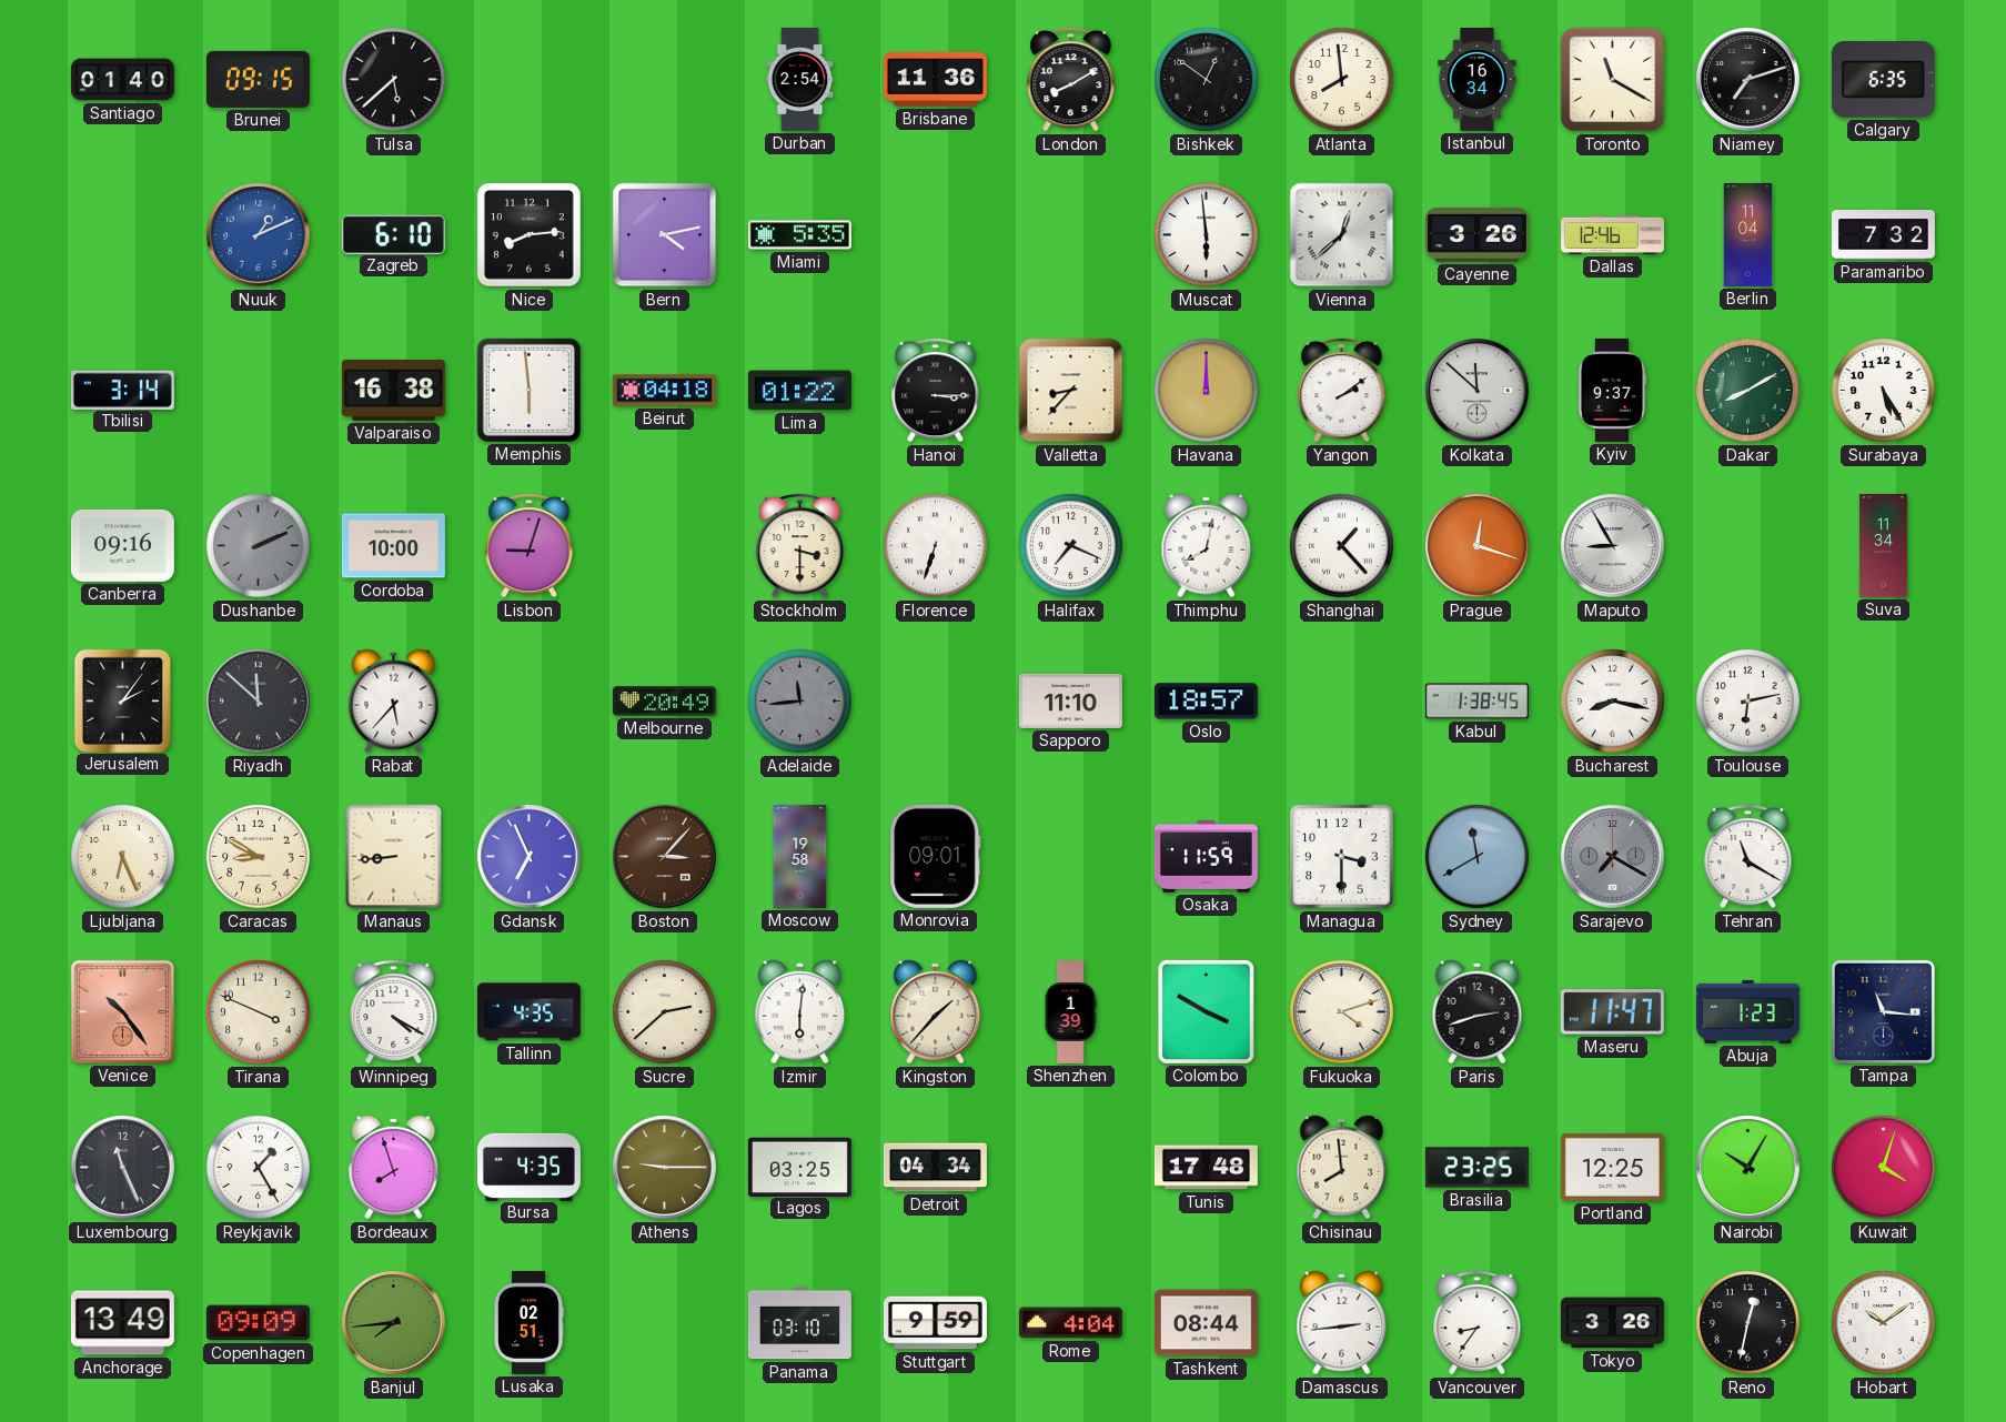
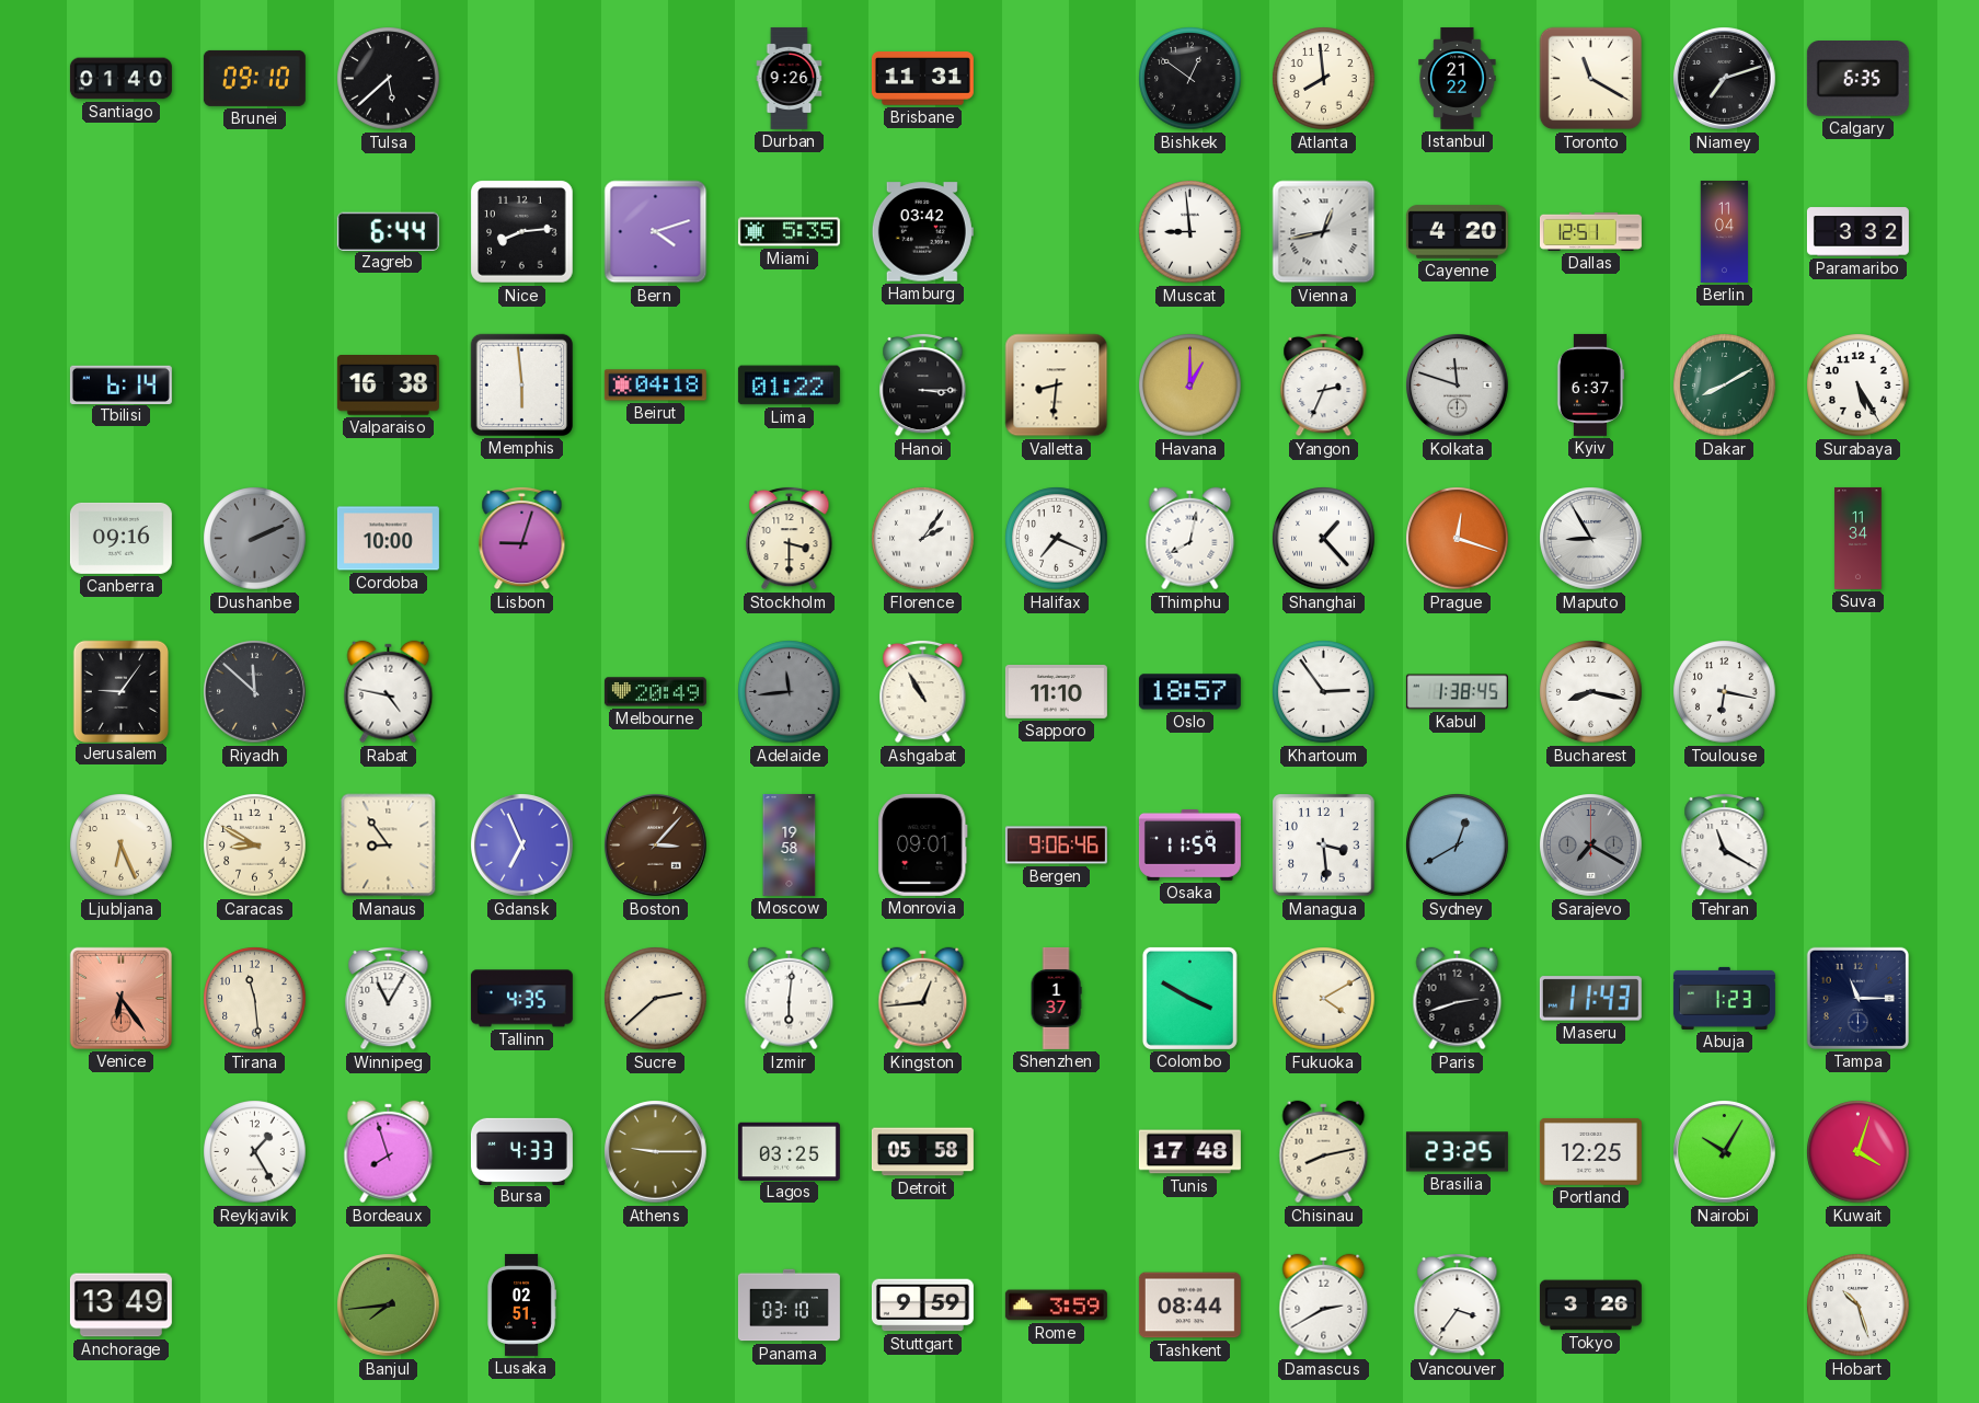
Brunei: 09:15 -> 09:10 (254, 78)
Durban: 2:54 -> 9:26 (790, 78)
Brisbane: 11:36 -> 11:31 (922, 79)
London: 8:10 -> none (1071, 79)
Istanbul: 16:34 -> 21:22 (1458, 78)
Nuuk: 1:11 -> none (259, 235)
Zagreb: 6:10 -> 6:44 (388, 231)
Bern: 4:13 -> 4:12 (656, 232)
Hamburg: none -> 03:42 (922, 232)
Muscat: 5:59 -> 8:59 (1190, 232)
Vienna: 12:38 -> 12:43 (1324, 232)
Cayenne: 3:26 -> 4:20 (1457, 232)
Dallas: 12:46 -> 12:51 (1590, 231)
Paramaribo: 7:32 -> 3:32 (1857, 232)
Tbilisi: 3:14 -> 6:14 (120, 384)
Valletta: 8:37 -> 8:31 (1057, 386)
Havana: 12:00 -> 1:00 (1190, 386)
Yangon: 2:09 -> 2:34 (1324, 384)
Kolkata: 11:52 -> 11:48 (1458, 386)
Kyiv: 9:37 -> 6:37 (1589, 384)
Florence: 6:33 -> 2:06 (923, 539)
Jerusalem: 2:06 -> 9:06 (120, 691)
Rabat: 5:37 -> 4:47 (389, 692)
Ashgabat: none -> 10:55 (923, 691)
Khartoum: none -> 2:54 (1324, 692)
Toulouse: 6:13 -> 6:17 (1725, 692)
Manaus: 8:44 -> 8:54 (389, 846)
Bergen: none -> 9:06 (1056, 846)
Managua: 3:30 -> 3:29 (1324, 846)
Sydney: 11:40 -> 12:40 (1458, 846)
Venice: 10:24 -> 6:24 (120, 998)
Tirana: 3:49 -> 11:29 (255, 999)
Winnipeg: 4:20 -> 11:05 (389, 998)
Kingston: 1:37 -> 12:44 (923, 999)
Shenzhen: 1:39 -> 1:37 (1056, 998)
Fukuoka: 4:12 -> 4:10 (1324, 999)
Maseru: 11:47 -> 11:43 (1590, 999)
Tampa: 11:16 -> 11:15 (1857, 998)
Luxembourg: 11:26 -> none (123, 1168)
Bursa: 4:35 -> 4:33 (521, 1151)
Detroit: 04:34 -> 05:58 (922, 1152)
Chisinau: 7:59 -> 8:13 (1324, 1152)
Copenhagen: 09:09 -> none (258, 1323)
Rome: 4:04 -> 3:59 (1056, 1306)
Damascus: 2:44 -> 2:40 (1324, 1306)
Vancouver: 8:36 -> 3:36 (1458, 1304)
Reno: 12:32 -> none (1748, 1323)
Hobart: 10:09 -> 10:27 (1859, 1306)
